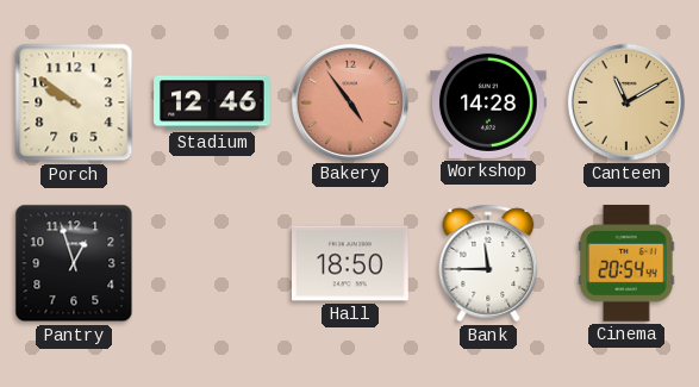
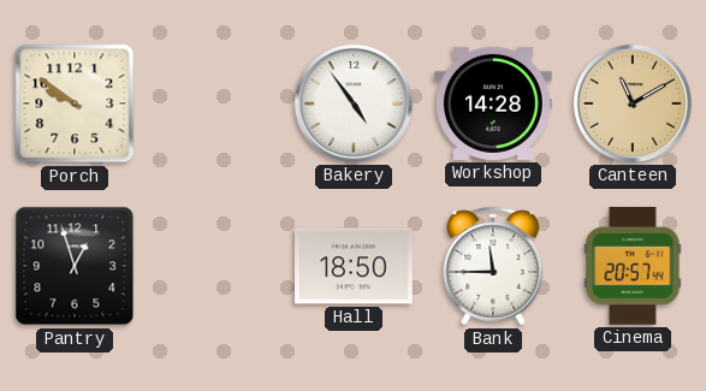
Stadium: 12:46 -> none (212, 102)
Bakery dial: salmon -> white (354, 103)
Cinema: 20:54 -> 20:57 (633, 266)
